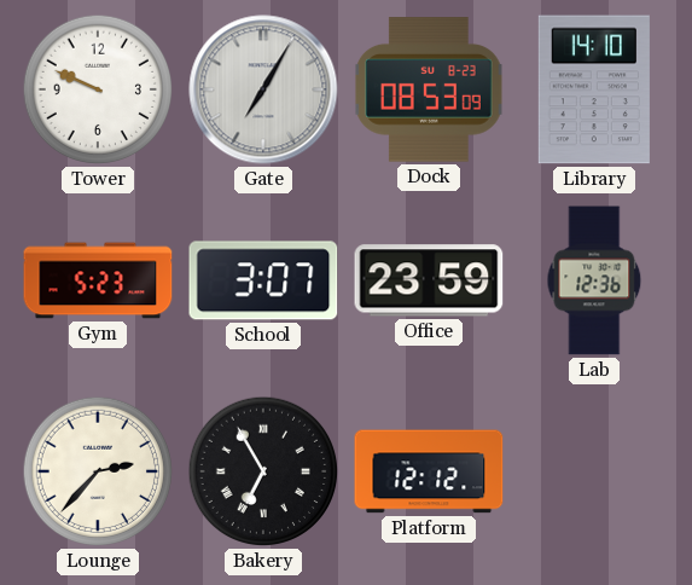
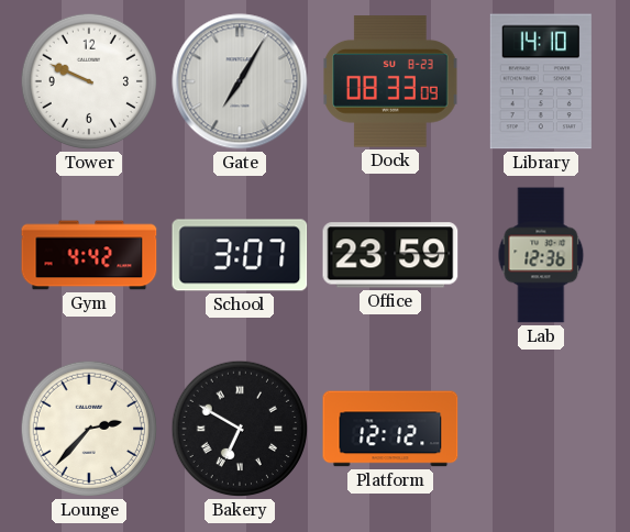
Dock: 08:53 -> 08:33 (391, 81)
Gym: 5:23 -> 4:42 (89, 255)
Bakery: 6:55 -> 6:50 (240, 429)
